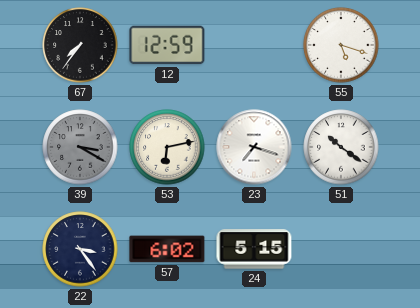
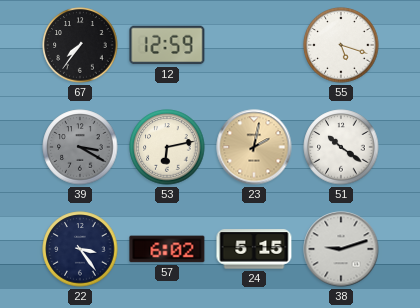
23: 7:18 -> 2:02 (254, 147)
23 dial: white -> champagne (254, 147)
38: none -> 9:12 (341, 249)
